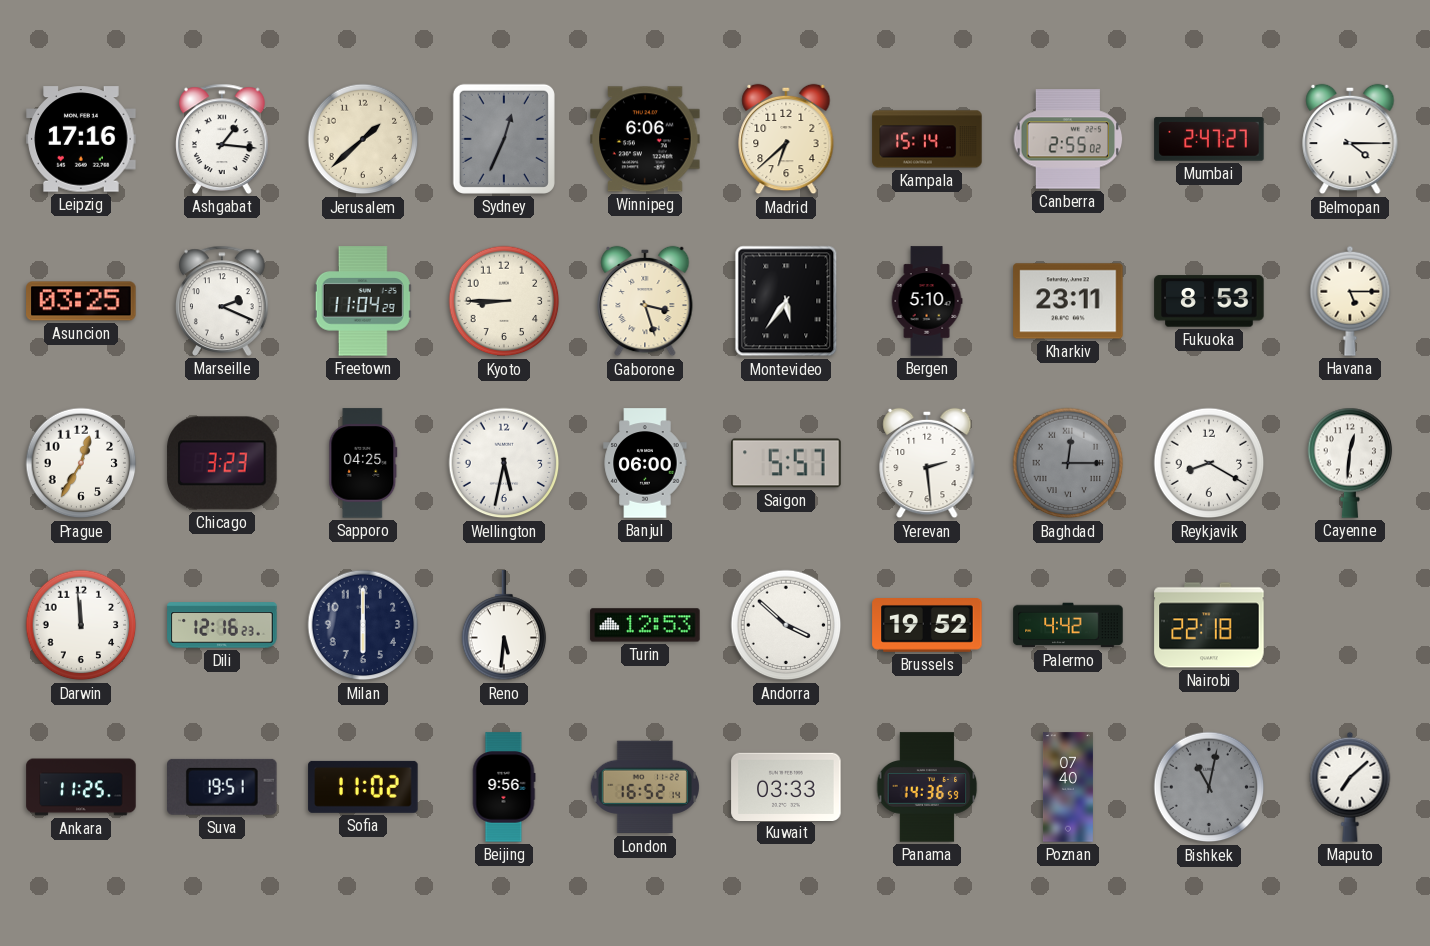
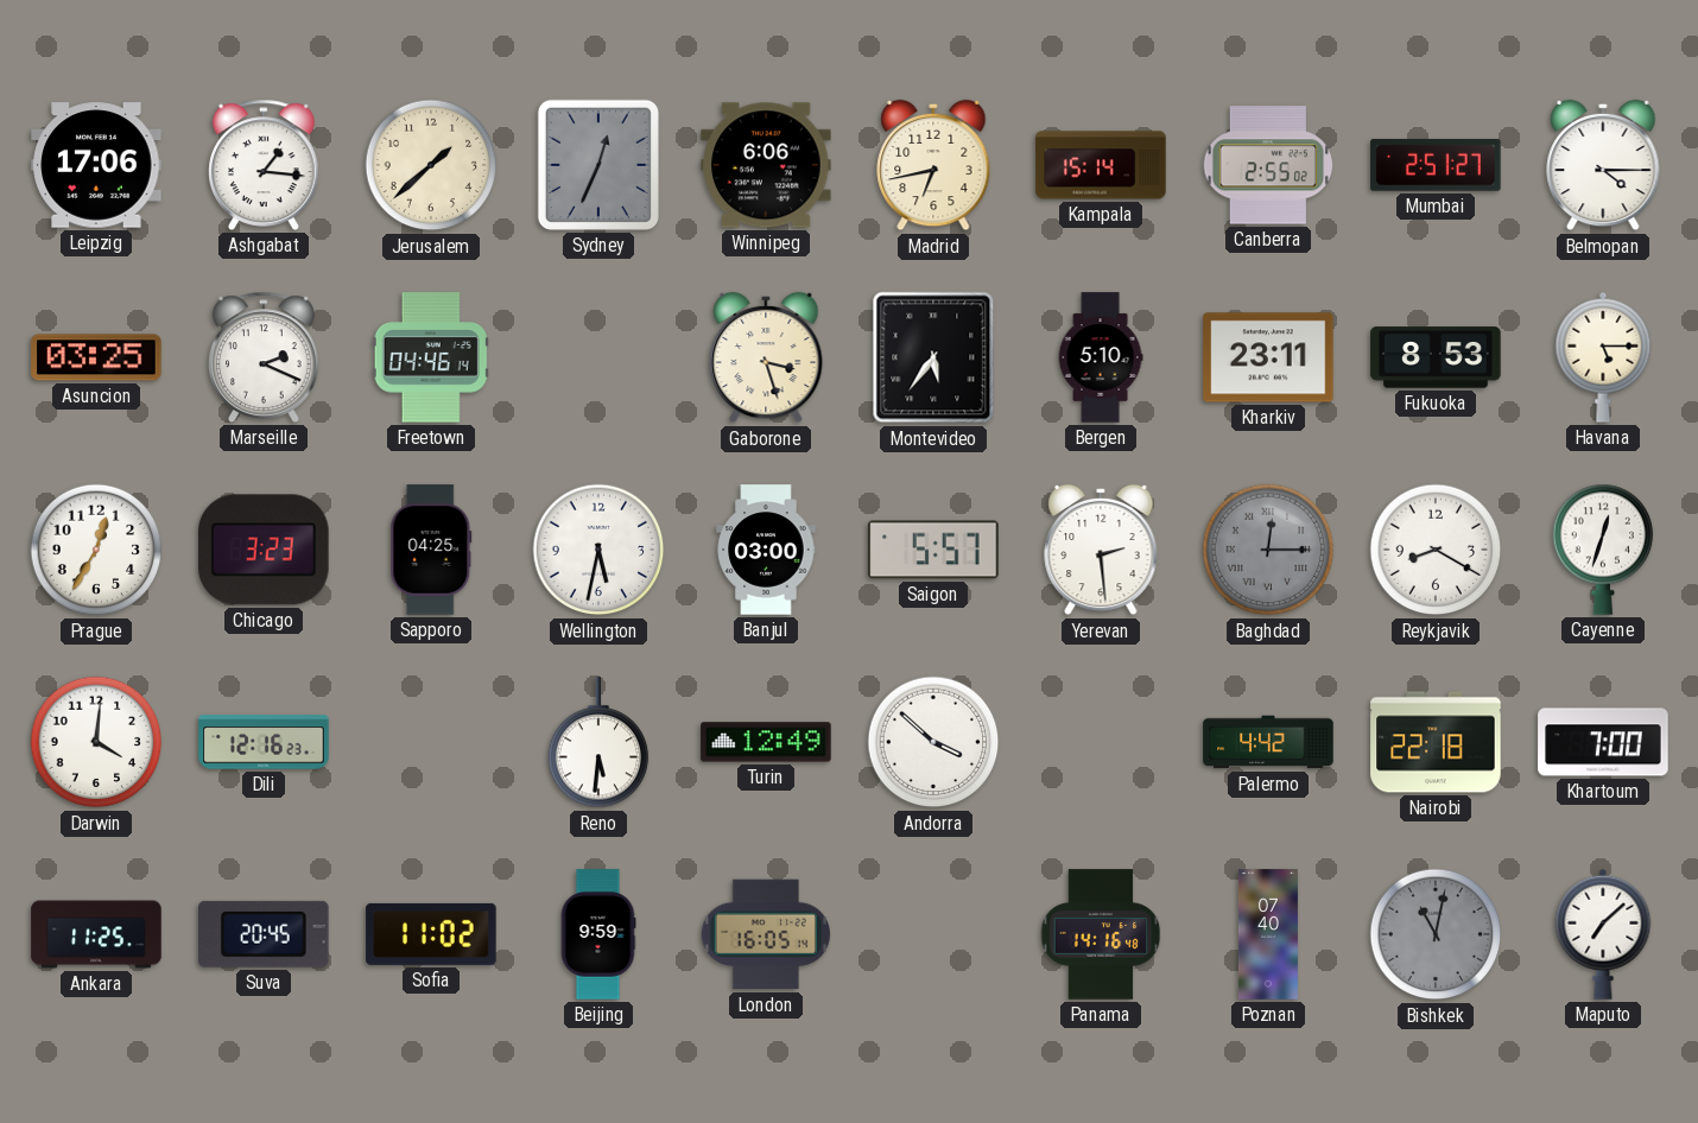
Leipzig: 17:16 -> 17:06 (96, 165)
Madrid: 6:38 -> 6:43 (933, 165)
Mumbai: 2:47 -> 2:51 (1436, 165)
Freetown: 11:04 -> 04:46 (431, 357)
Kyoto: 8:45 -> none (504, 301)
Banjul: 06:00 -> 03:00 (766, 550)
Cayenne: 12:31 -> 12:33 (1603, 550)
Darwin: 11:59 -> 4:01 (96, 742)
Milan: 6:00 -> none (363, 625)
Turin: 12:53 -> 12:49 (766, 742)
Brussels: 19:52 -> none (927, 626)
Khartoum: none -> 7:00 (1603, 742)
Suva: 19:51 -> 20:45 (265, 934)
Beijing: 9:56 -> 9:59 (598, 934)
London: 16:52 -> 16:05 (765, 934)
Kuwait: 03:33 -> none (786, 786)
Panama: 14:36 -> 14:16 (1101, 934)
